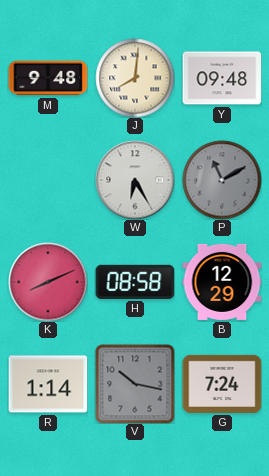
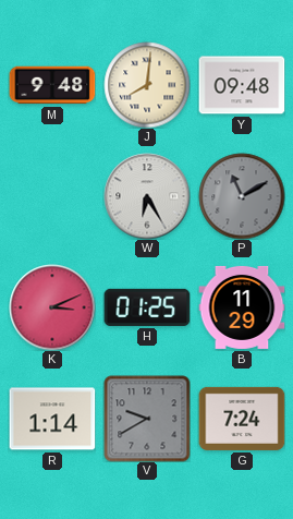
K: 8:11 -> 3:11 (52, 307)
H: 08:58 -> 01:25 (147, 307)
B: 12:29 -> 11:29 (242, 307)
V: 10:17 -> 9:40 (147, 419)
